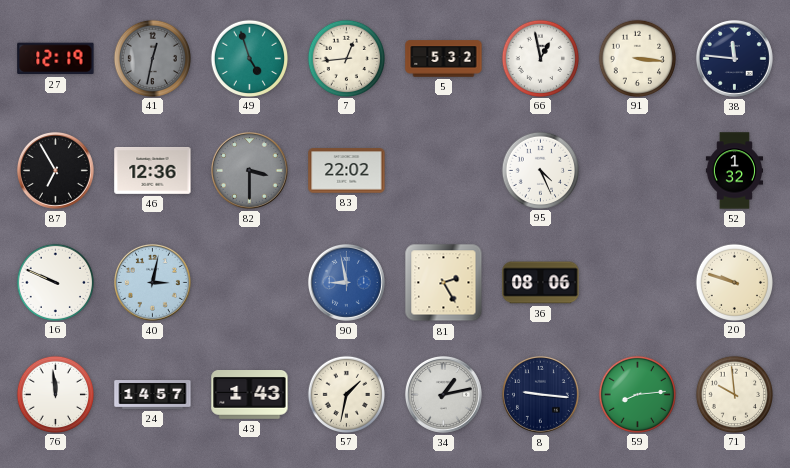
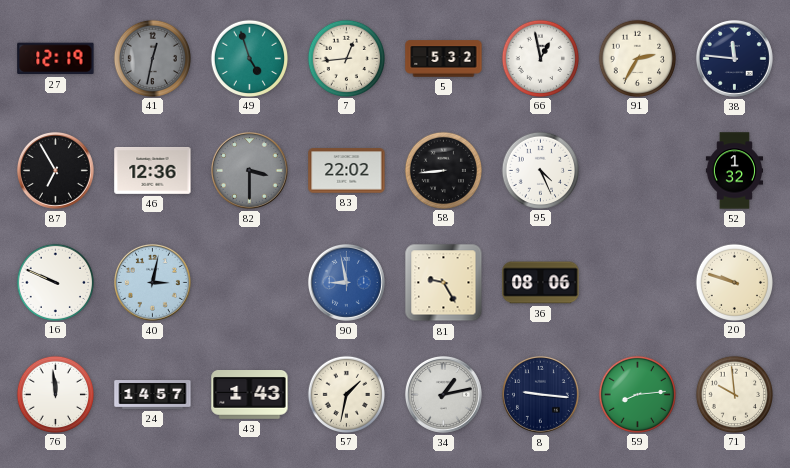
91: 3:16 -> 2:35 (637, 58)
58: none -> 8:44 (443, 170)
81: 2:25 -> 9:25 (444, 283)
